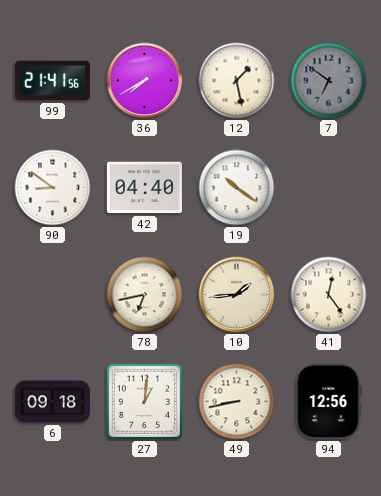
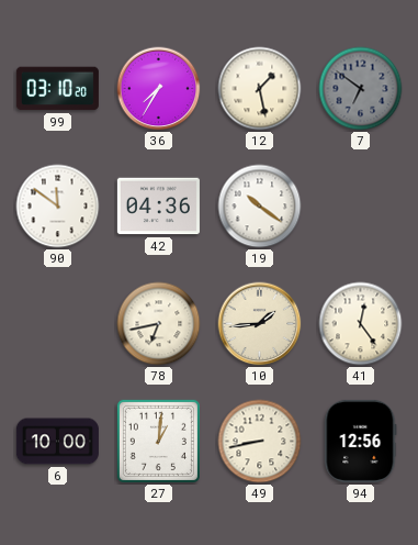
99: 21:41 -> 03:10 (57, 89)
36: 7:40 -> 7:35 (159, 89)
90: 8:51 -> 11:51 (58, 207)
42: 04:40 -> 04:36 (158, 207)
6: 09:18 -> 10:00 (57, 442)
